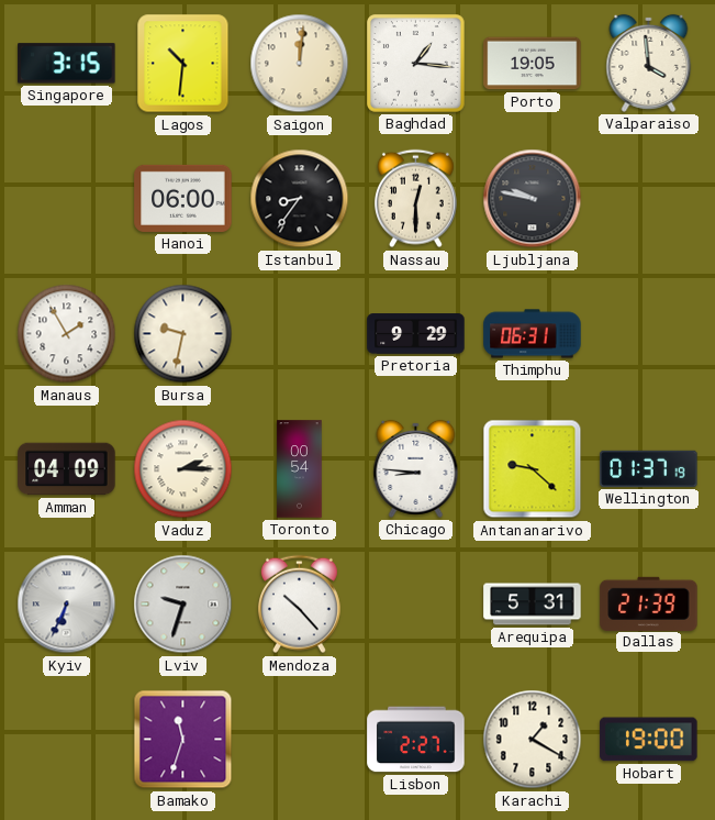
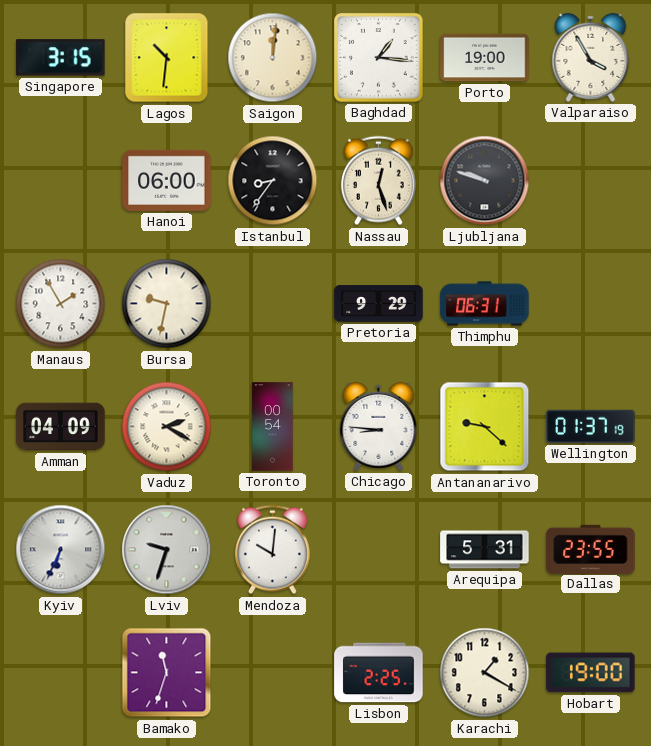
Porto: 19:05 -> 19:00 (485, 58)
Valparaiso: 3:59 -> 3:55 (591, 57)
Nassau: 12:30 -> 12:27 (378, 181)
Ljubljana: 9:47 -> 9:48 (485, 181)
Vaduz: 2:15 -> 2:20 (167, 427)
Mendoza: 10:23 -> 10:01 (272, 550)
Dallas: 21:39 -> 23:55 (591, 549)
Lisbon: 2:27 -> 2:25 (379, 673)
